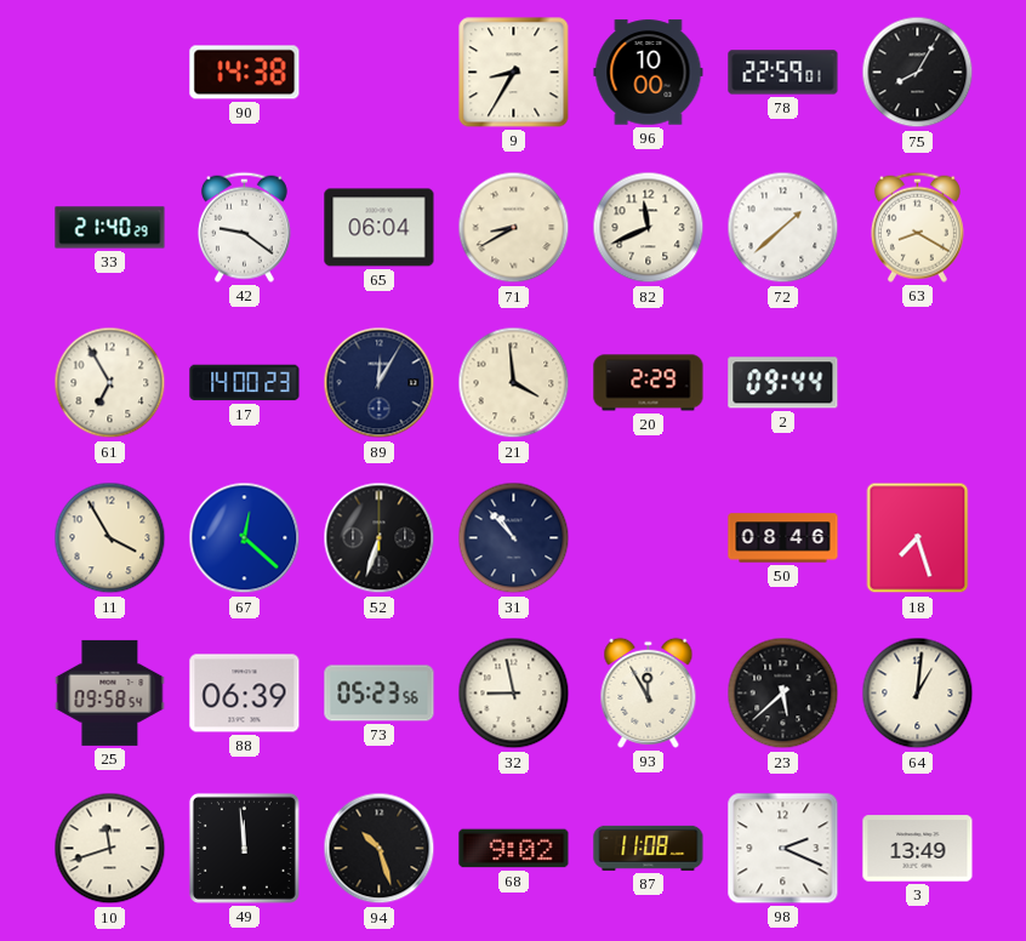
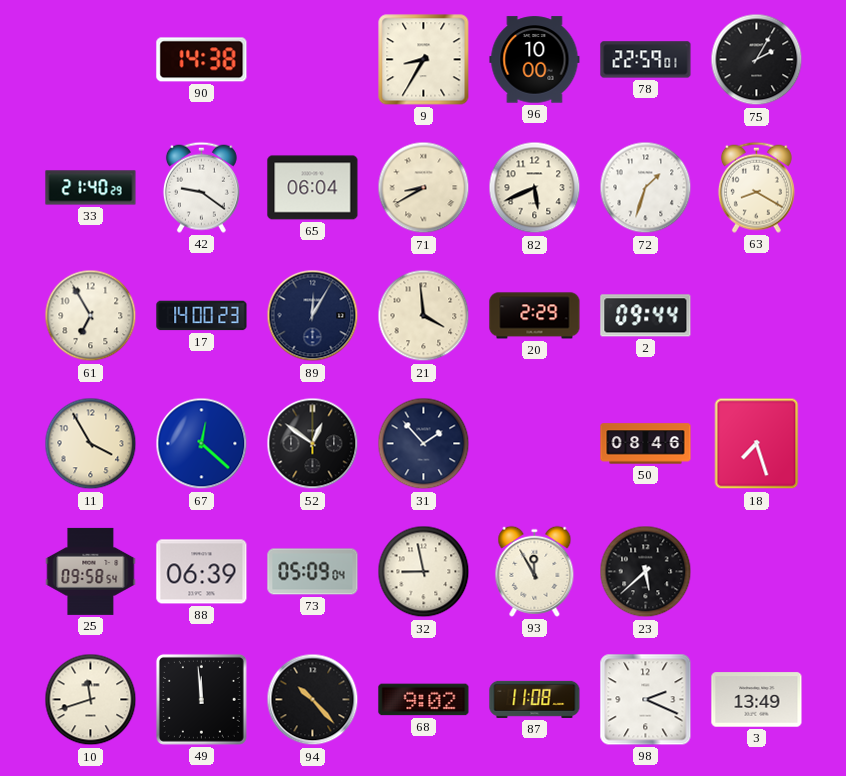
75: 8:05 -> 2:05 (757, 60)
82: 11:41 -> 5:41 (535, 188)
72: 1:38 -> 1:33 (646, 188)
52: 6:33 -> 12:51 (313, 444)
31: 10:53 -> 1:53 (424, 444)
73: 05:23 -> 05:09 (313, 572)
64: 1:01 -> none (918, 694)
94: 10:27 -> 10:23 (313, 700)
